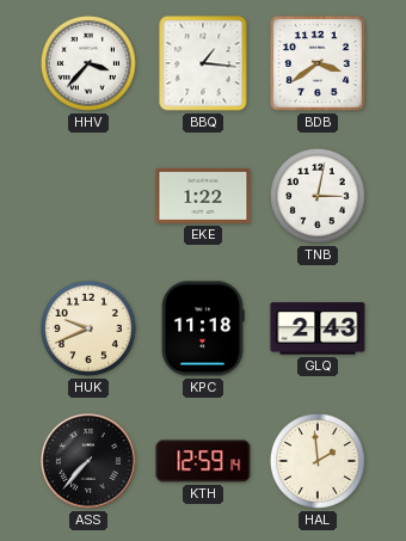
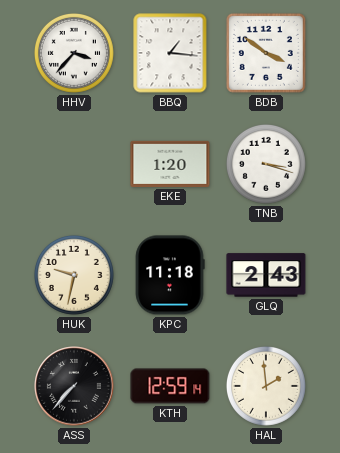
BDB: 3:39 -> 3:51 (266, 53)
EKE: 1:22 -> 1:20 (170, 164)
TNB: 3:02 -> 3:18 (266, 164)
HUK: 9:41 -> 9:32 (74, 275)
